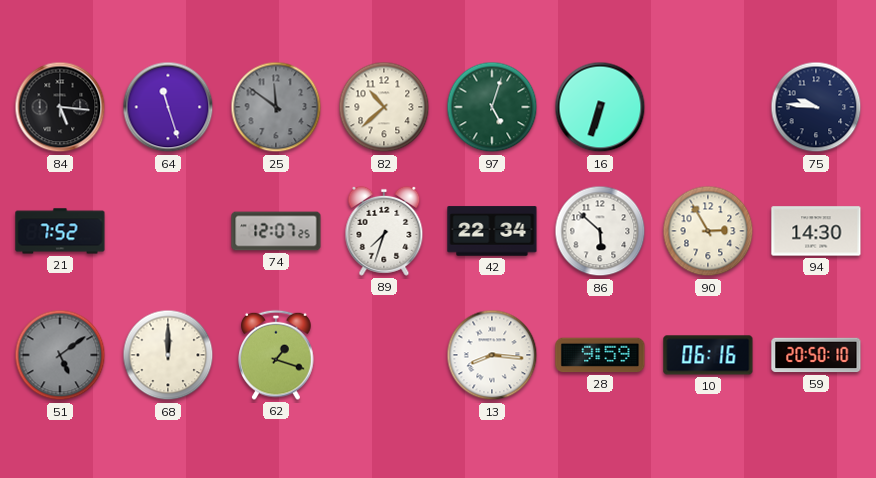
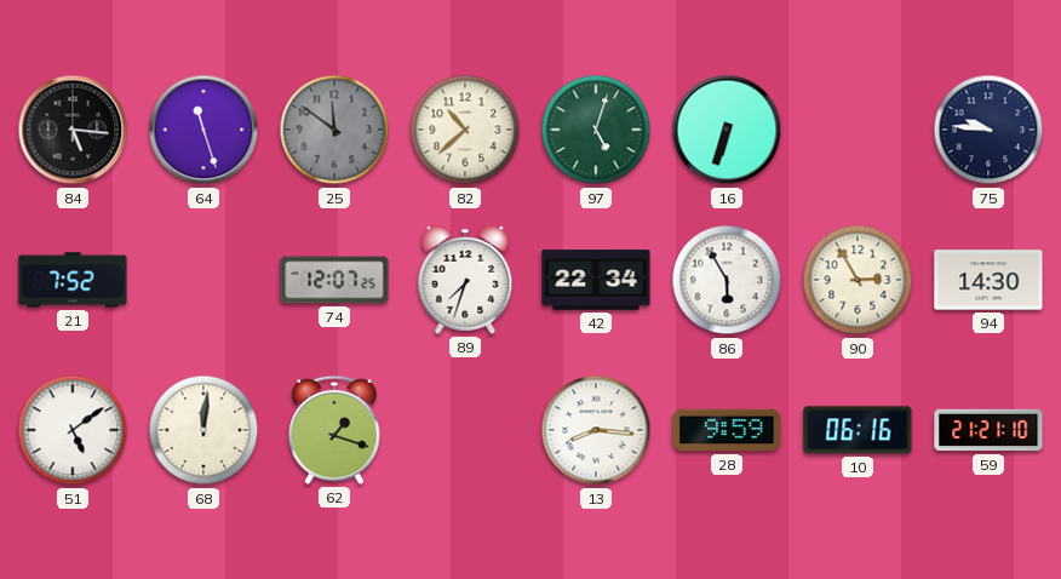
86: 5:52 -> 5:55 (727, 280)
51 dial: grey -> white (73, 430)
68: 12:00 -> 12:01 (203, 430)
59: 20:50 -> 21:21 (988, 430)
